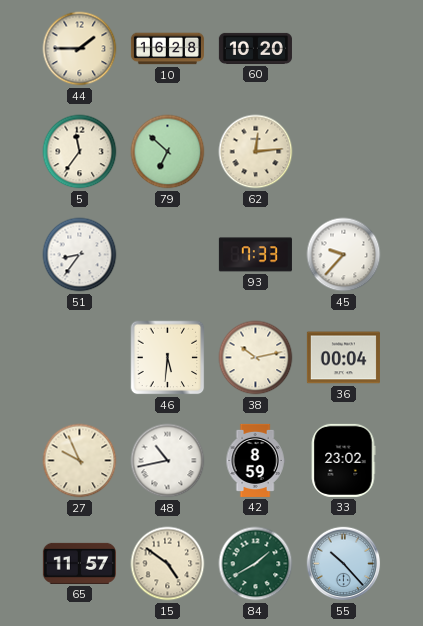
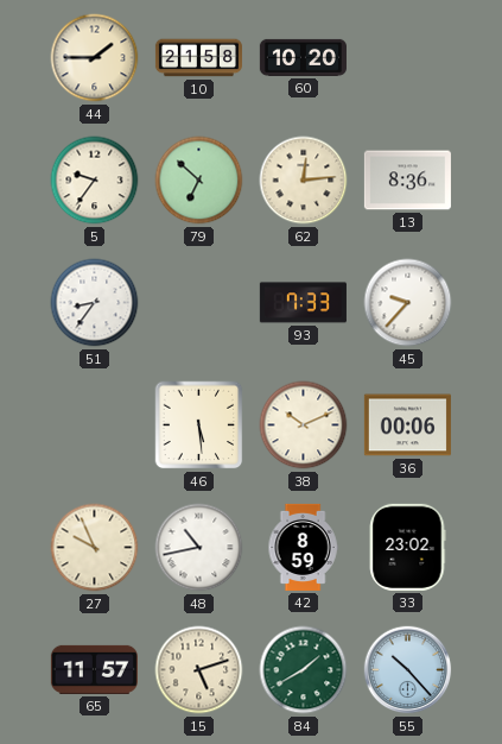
10: 16:28 -> 21:58 (198, 58)
5: 11:36 -> 9:36 (95, 181)
13: none -> 8:36 (407, 181)
46: 5:31 -> 5:29 (199, 425)
38: 10:13 -> 10:11 (304, 425)
36: 00:04 -> 00:06 (407, 425)
15: 4:51 -> 5:12 (199, 670)
